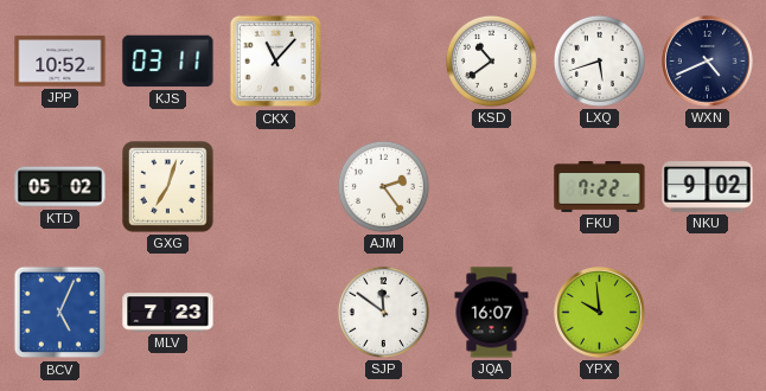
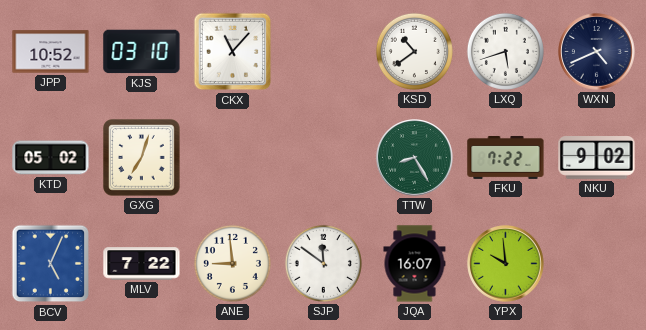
KJS: 03:11 -> 03:10 (142, 52)
AJM: 2:24 -> none (383, 186)
TTW: none -> 8:25 (415, 158)
MLV: 7:23 -> 7:22 (142, 264)
ANE: none -> 8:59 (232, 263)
